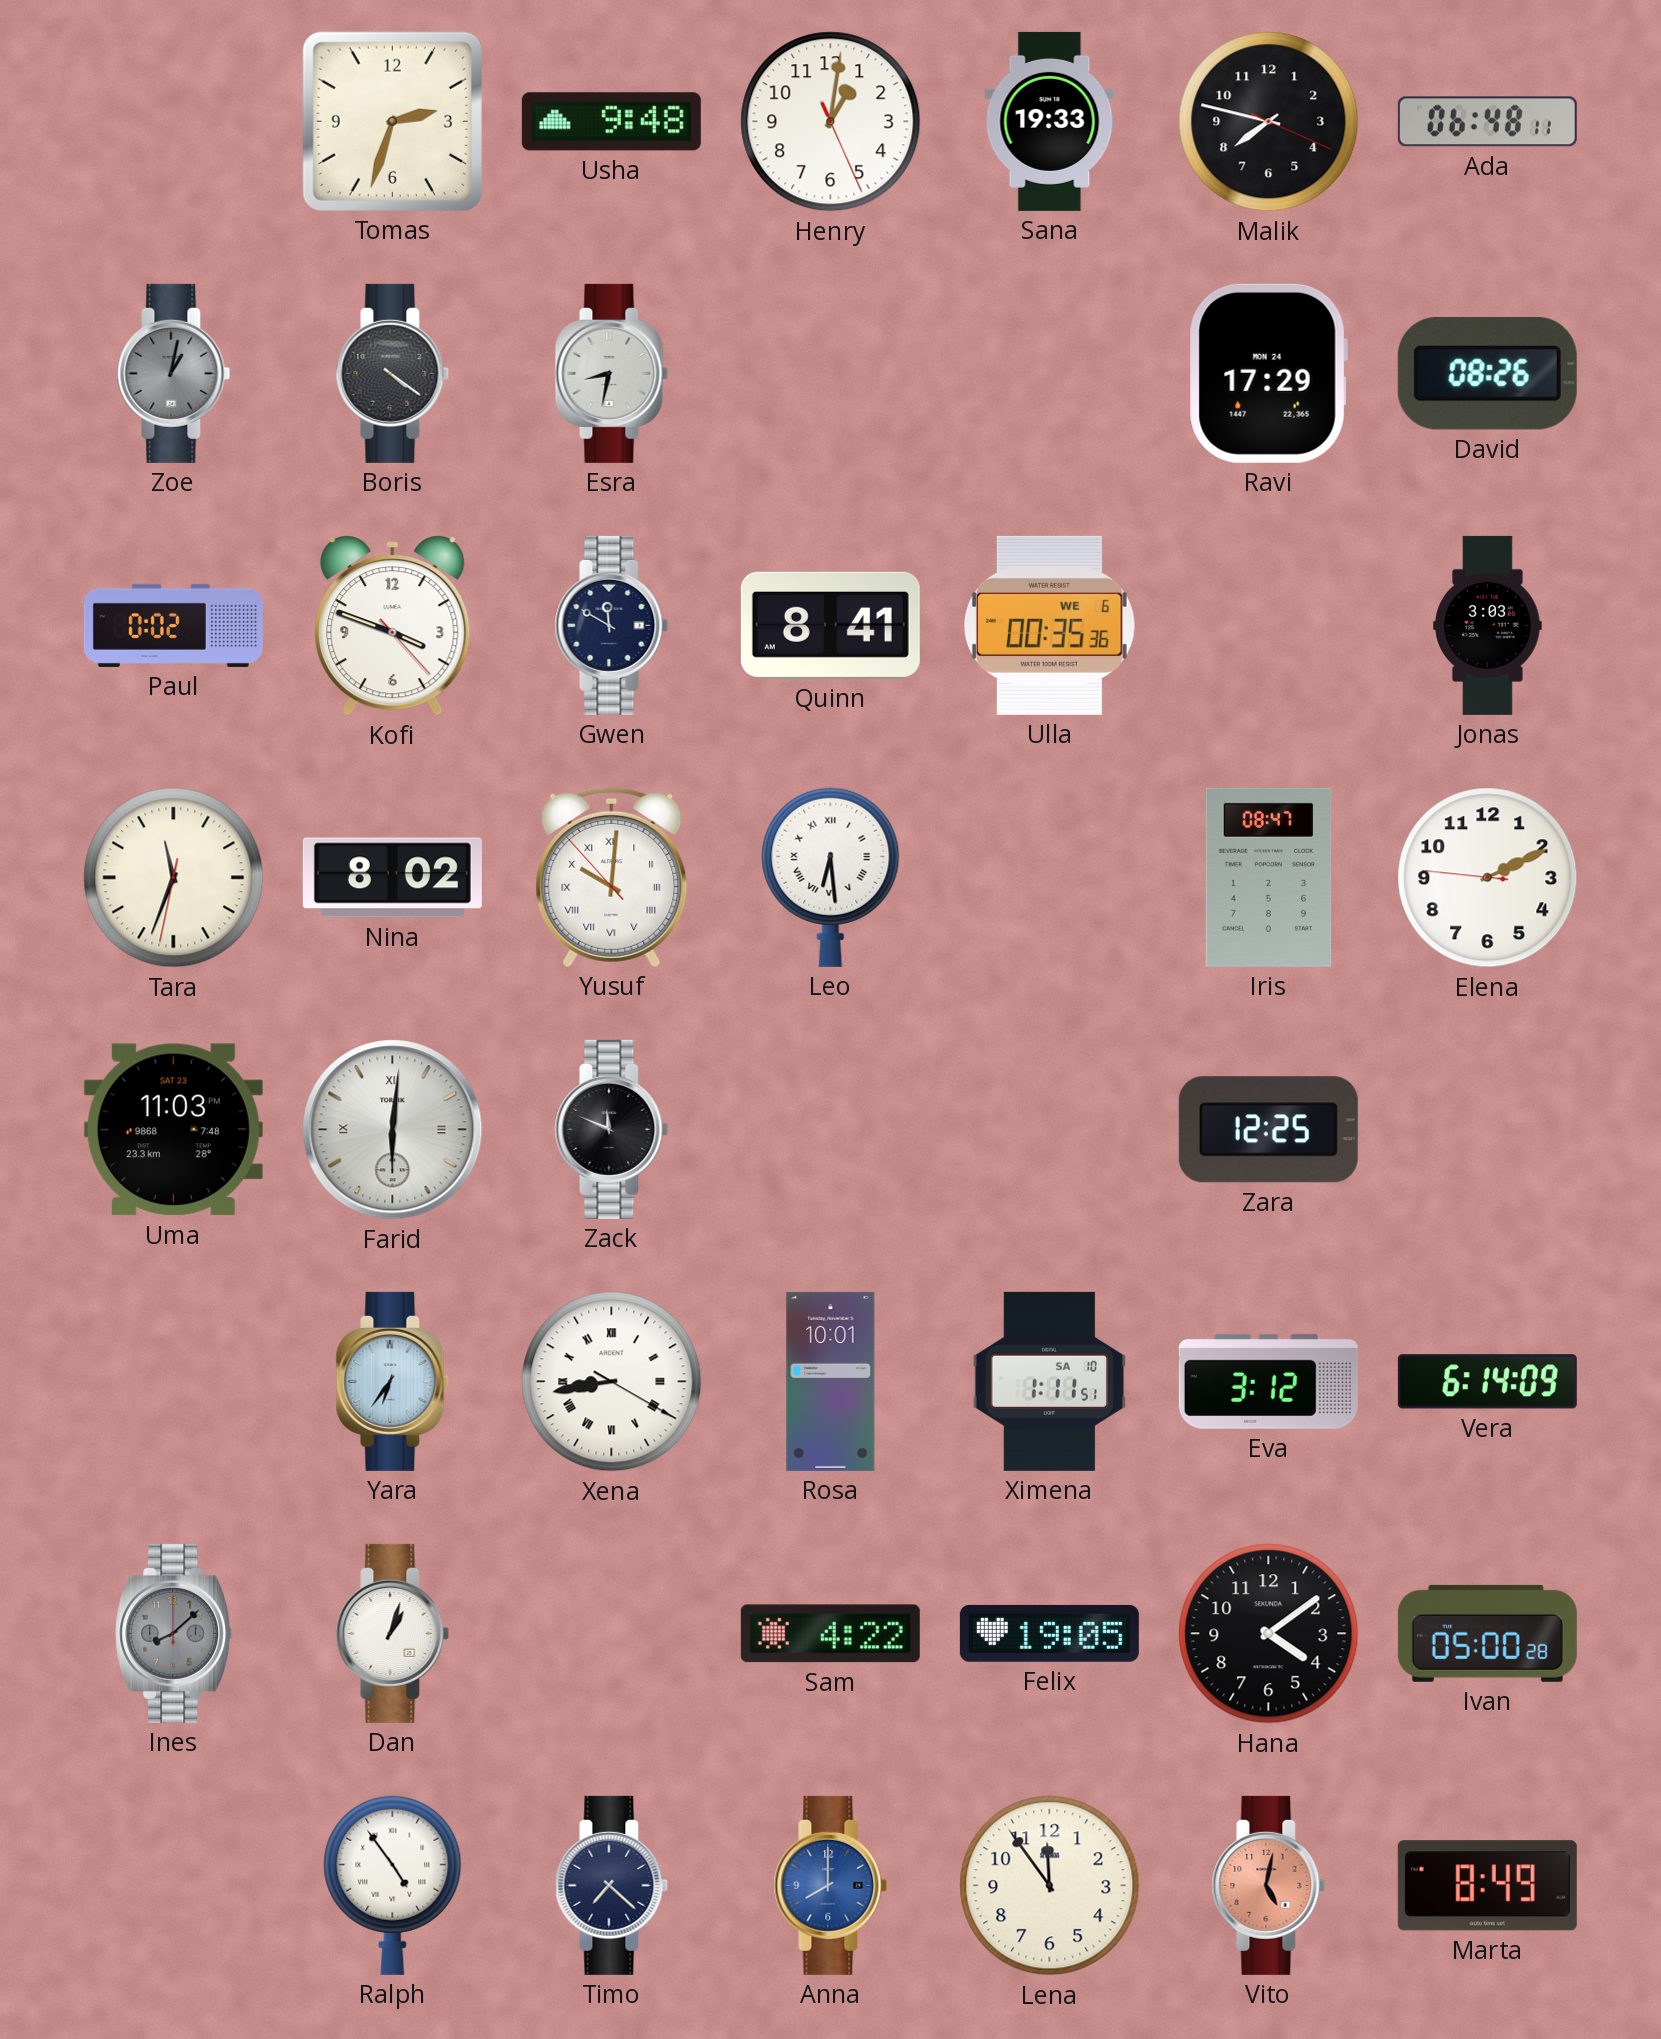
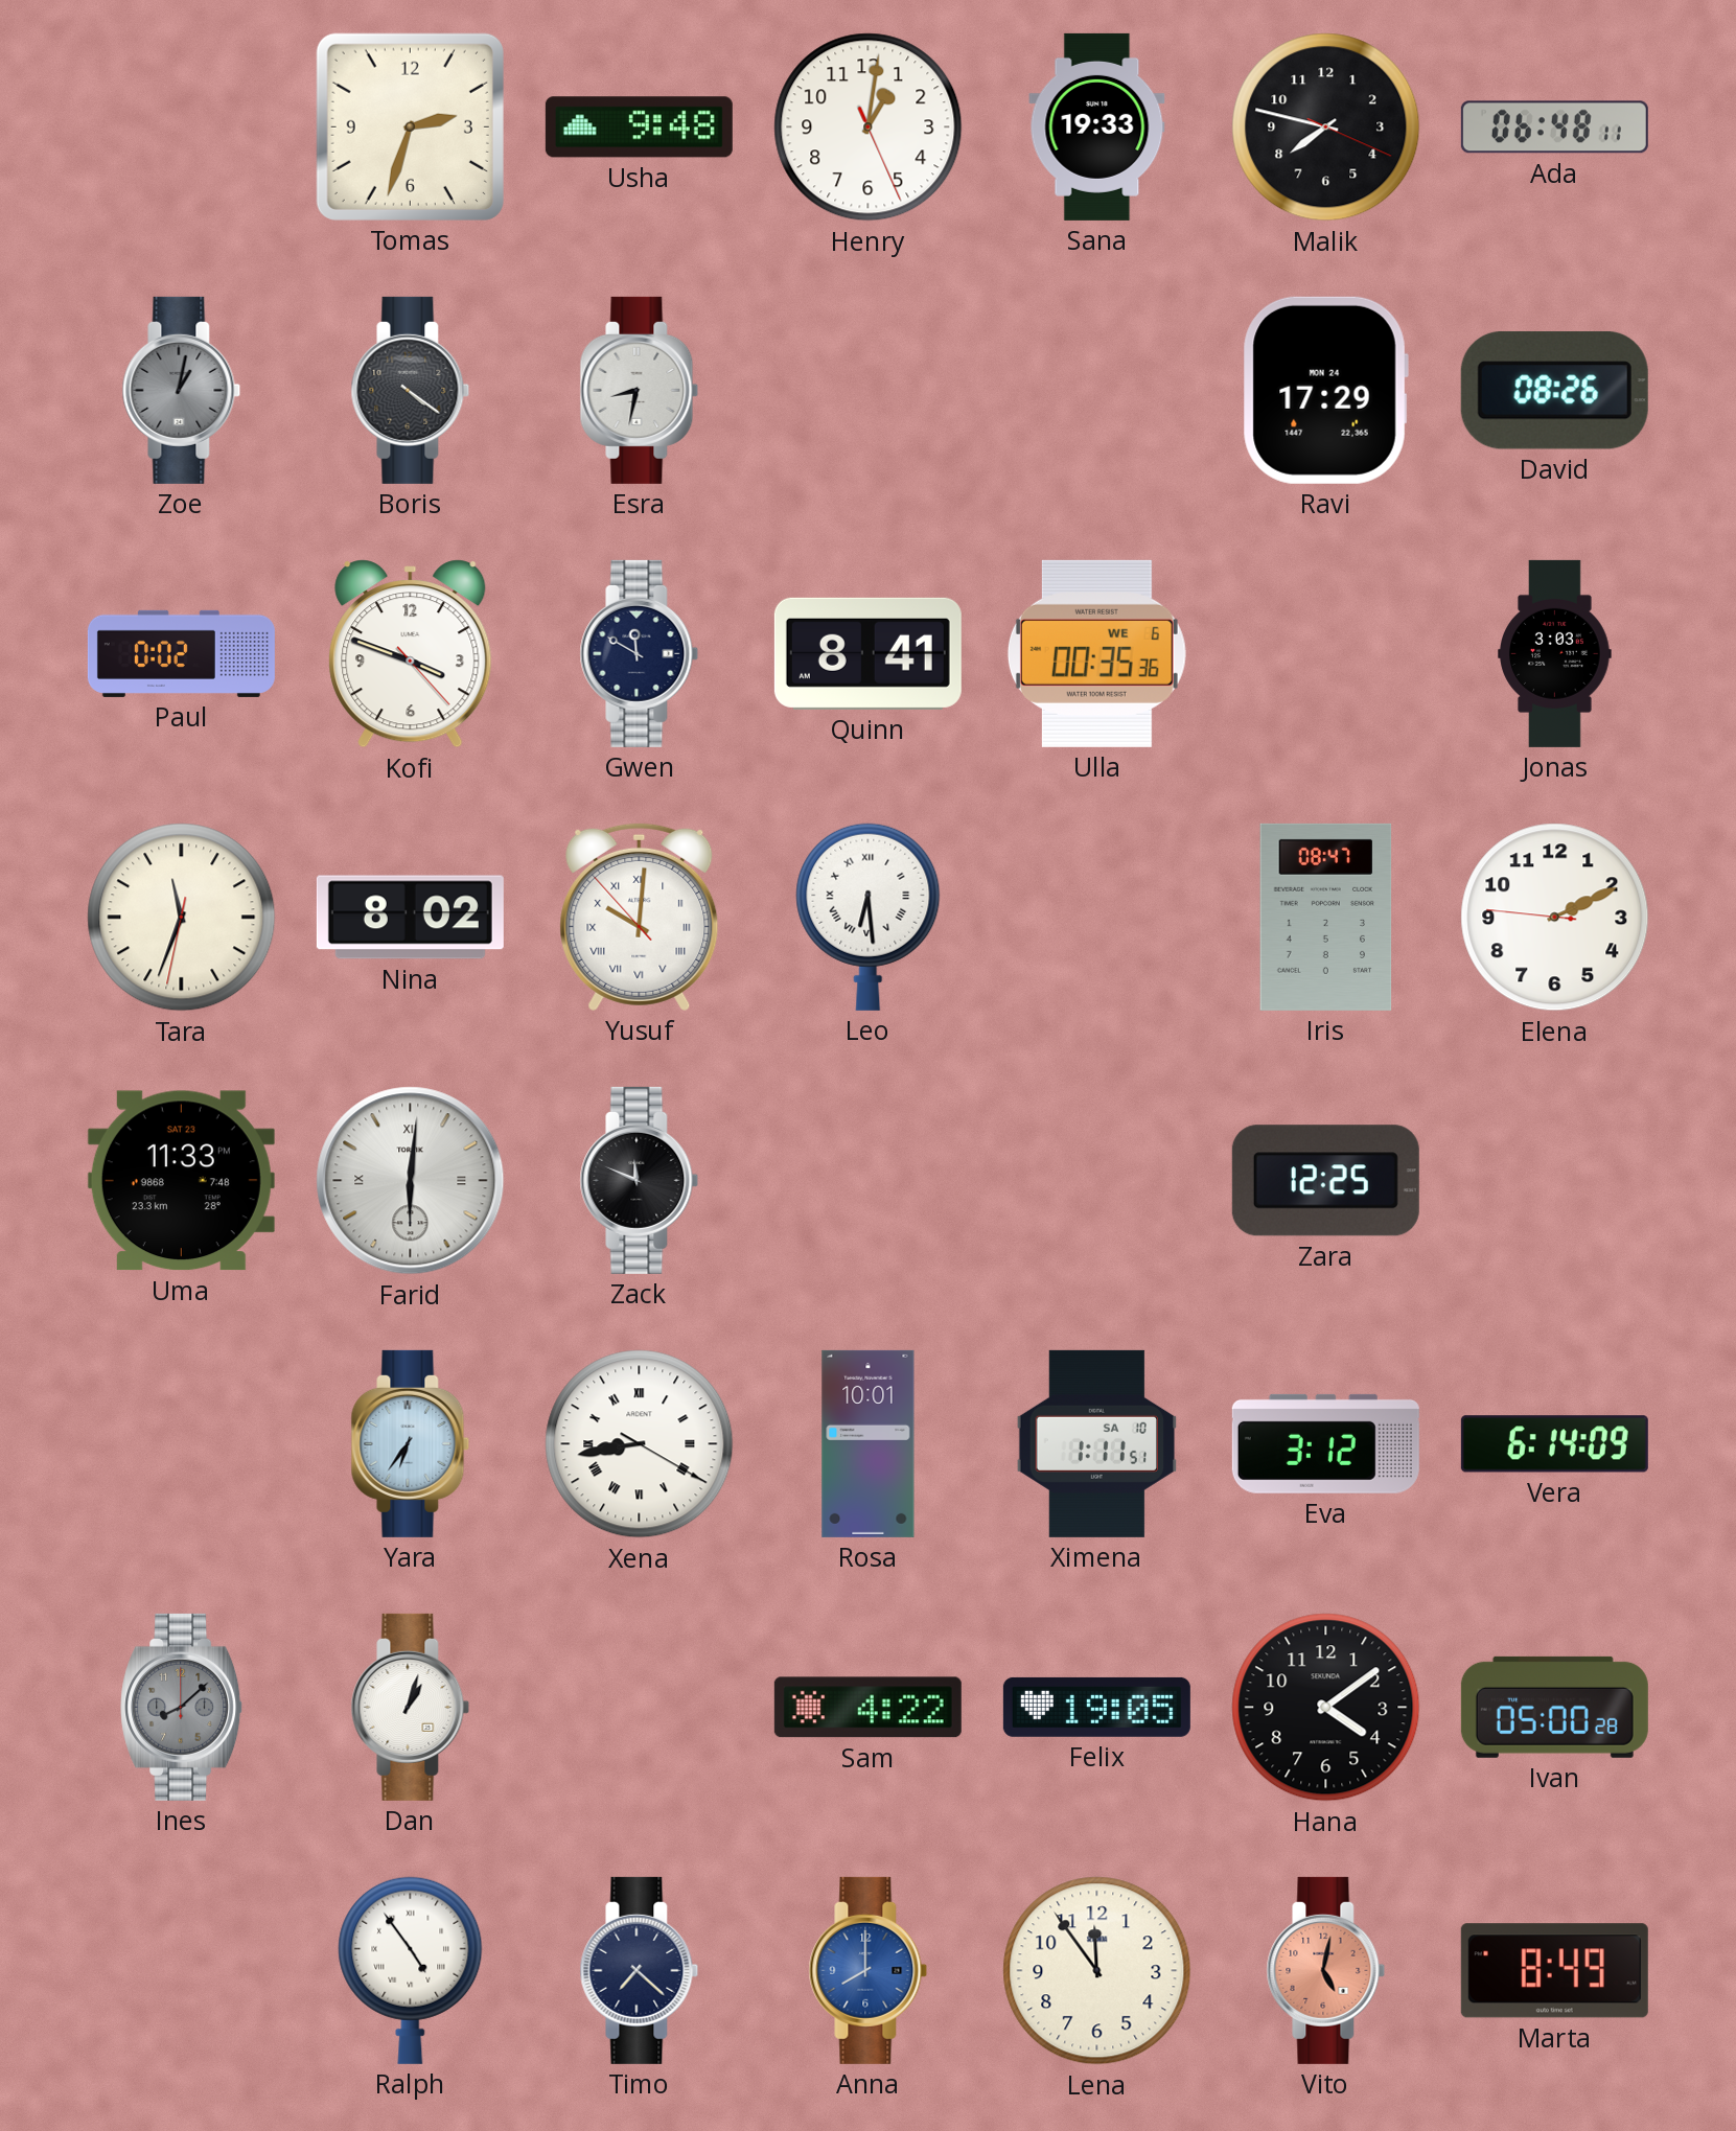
Uma: 11:03 -> 11:33 (181, 1181)
